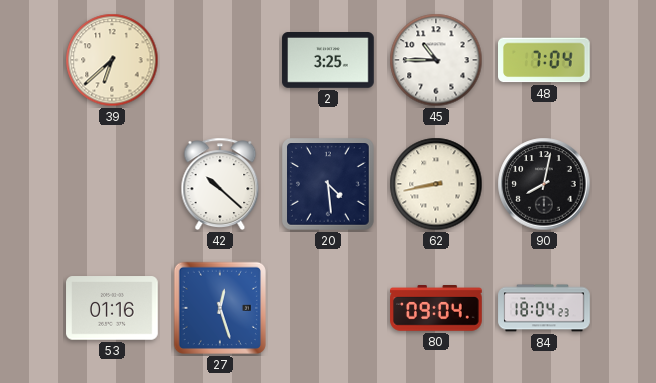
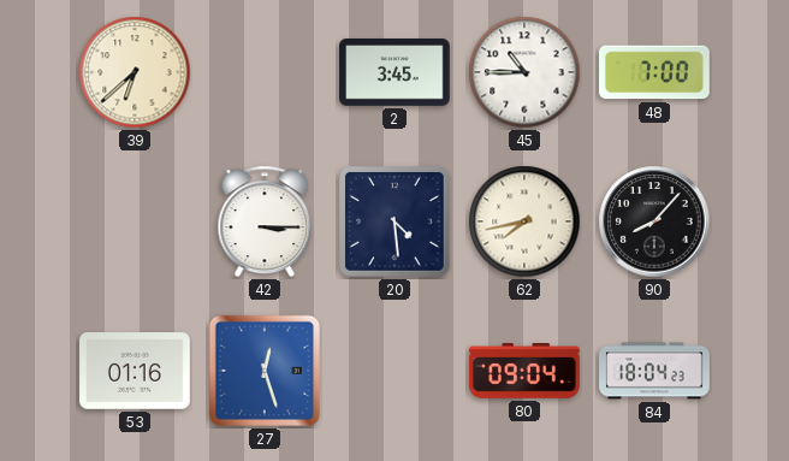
2: 3:25 -> 3:45 (394, 73)
48: 7:04 -> 7:00 (655, 72)
42: 10:22 -> 3:15 (265, 221)
62: 8:43 -> 7:43 (524, 221)
90: 8:02 -> 8:07 (654, 221)
